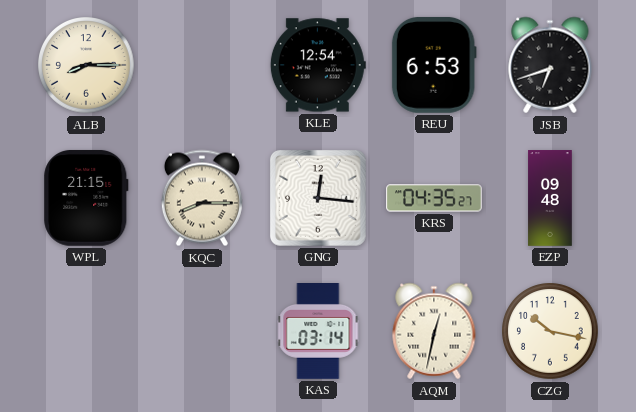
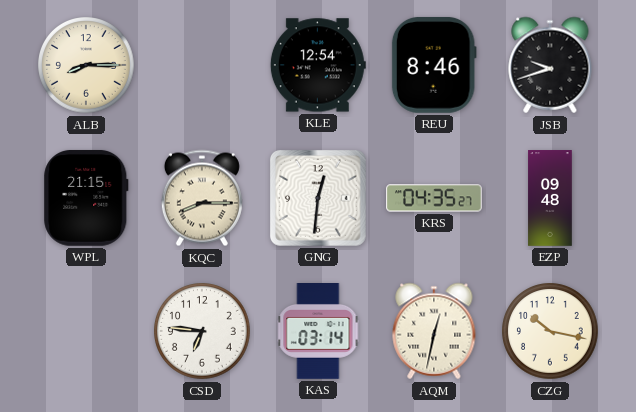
REU: 6:53 -> 8:46 (434, 65)
JSB: 6:42 -> 9:42 (550, 65)
GNG: 12:16 -> 12:31 (318, 198)
CSD: none -> 6:46 (202, 331)
